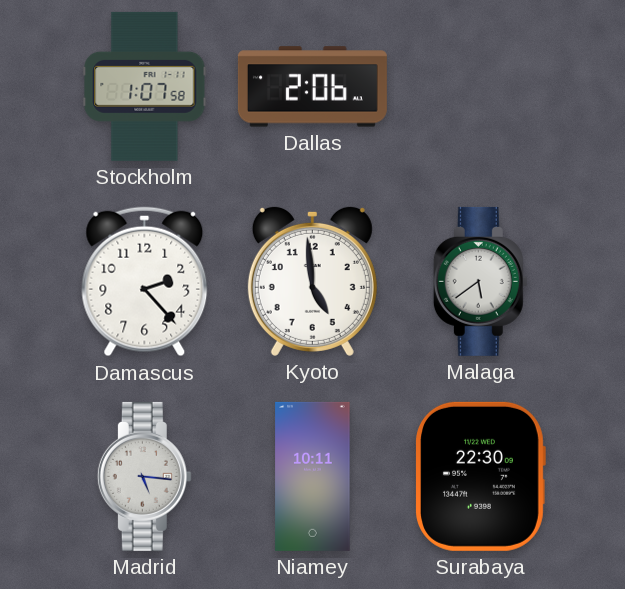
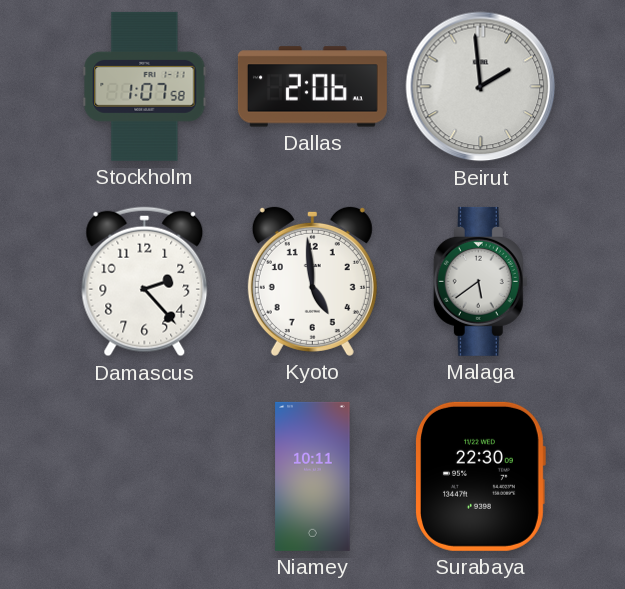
Beirut: none -> 1:59 (481, 87)
Madrid: 5:16 -> none (144, 476)
